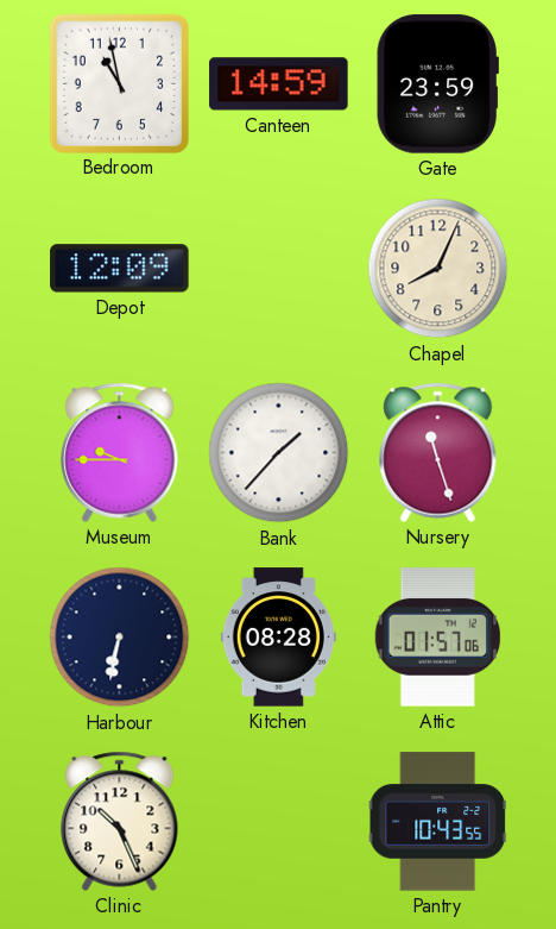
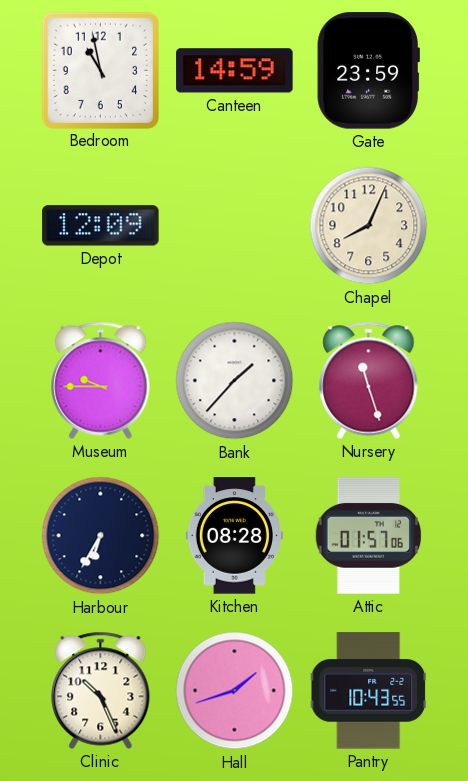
Harbour: 6:32 -> 6:35 (101, 536)
Hall: none -> 1:42 (235, 691)
